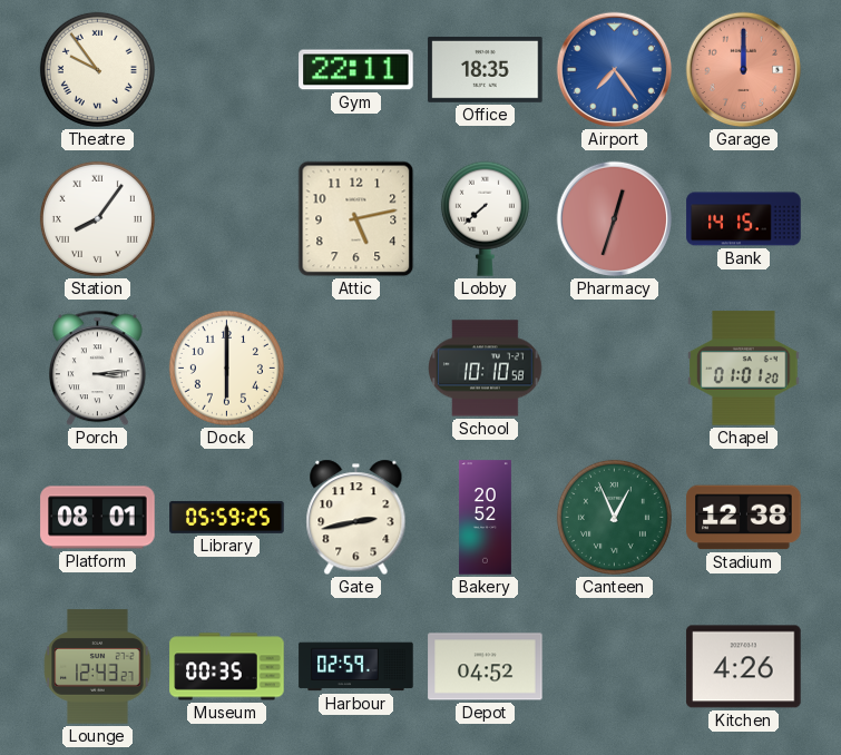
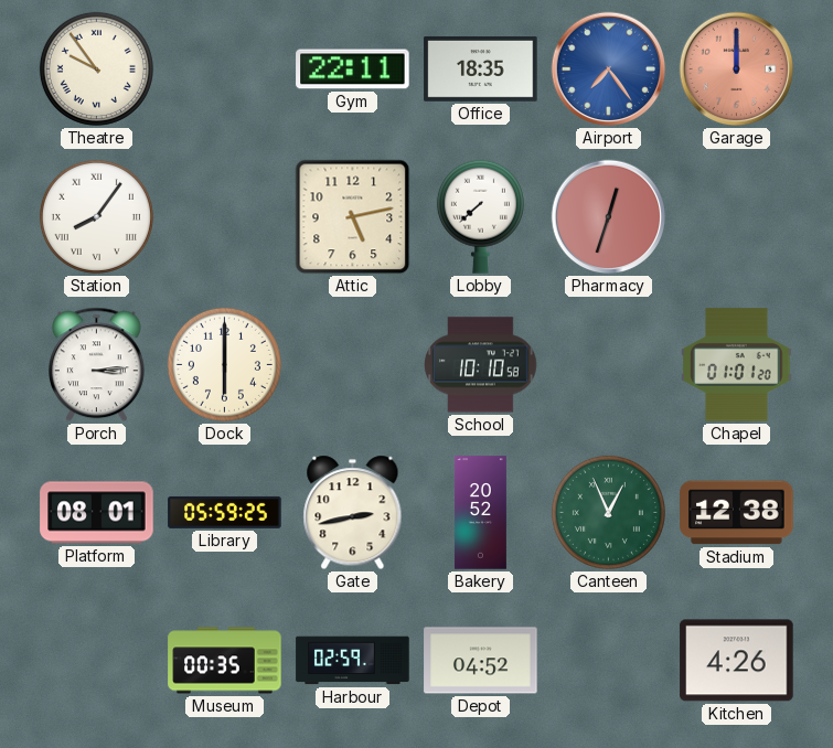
Bank: 14:15 -> none (744, 219)
Lounge: 12:43 -> none (98, 667)
